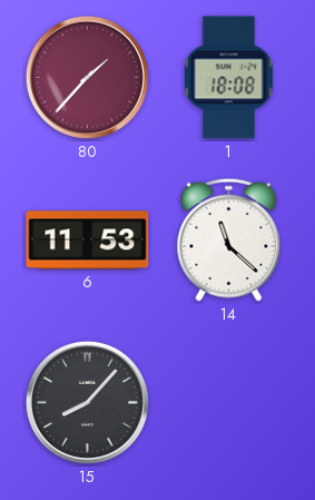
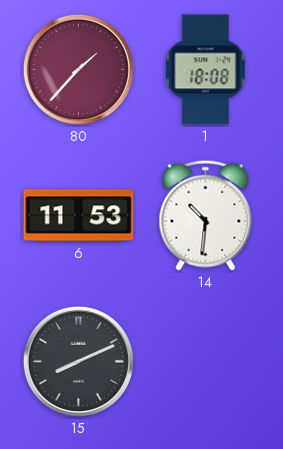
14: 11:22 -> 10:31 (206, 215)
15: 8:07 -> 8:11 (78, 361)
